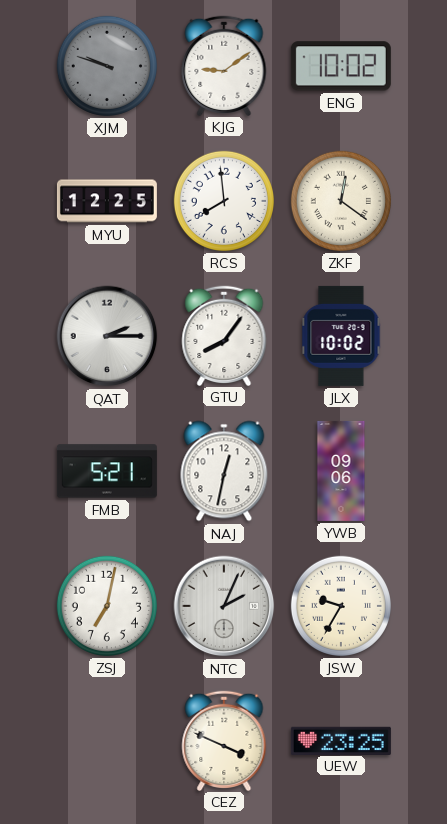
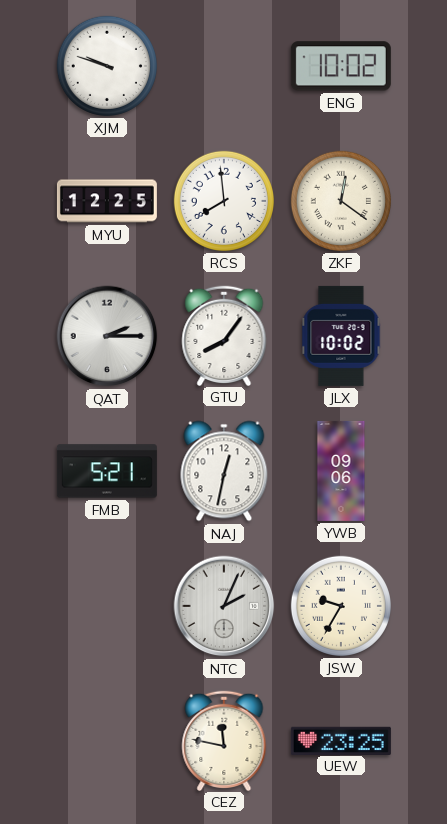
XJM dial: grey -> white (107, 66)
KJG: 9:09 -> none (224, 65)
ZSJ: 7:02 -> none (107, 606)
CEZ: 3:49 -> 11:47 (224, 740)
